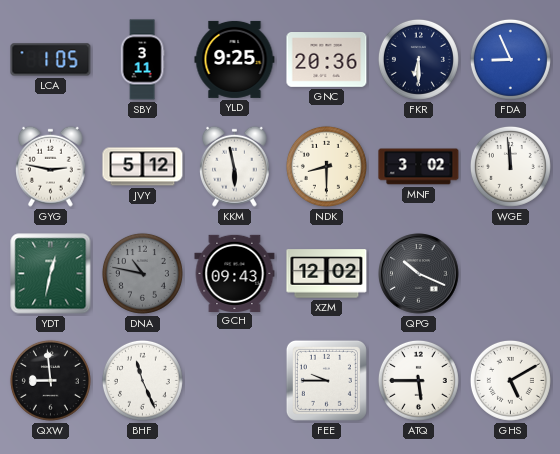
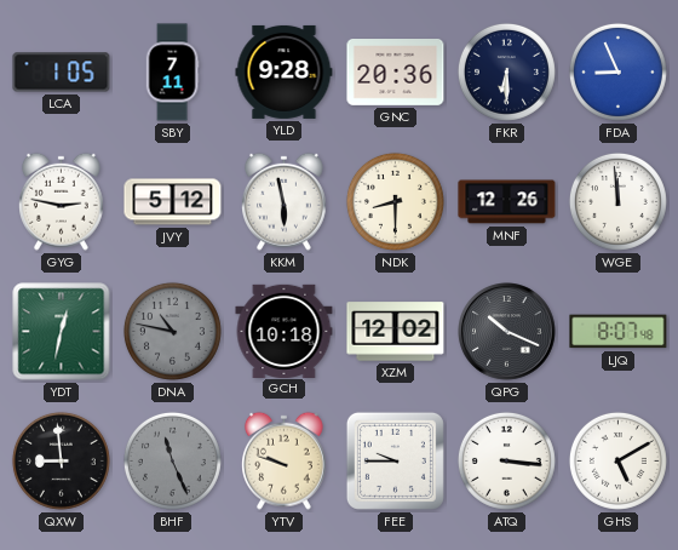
SBY: 3:11 -> 7:11 (172, 73)
YLD: 9:25 -> 9:28 (285, 71)
MNF: 3:02 -> 12:26 (507, 202)
GCH: 09:43 -> 10:18 (285, 331)
LJQ: none -> 8:07 (619, 332)
BHF dial: white -> grey (172, 460)
YTV: none -> 9:48 (285, 460)
ATQ: 5:45 -> 3:16 (506, 460)
